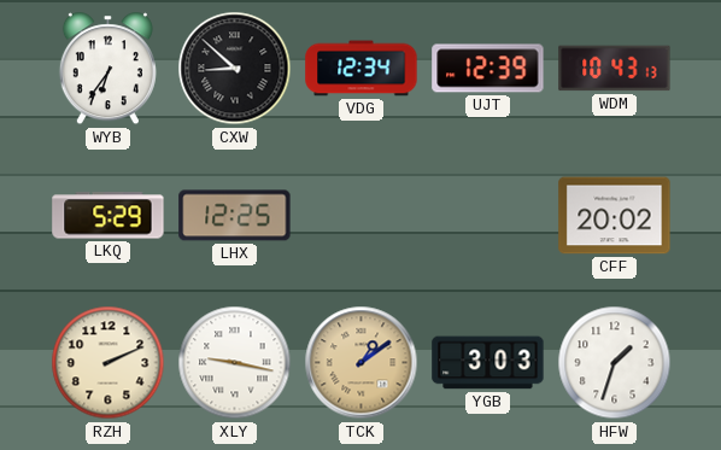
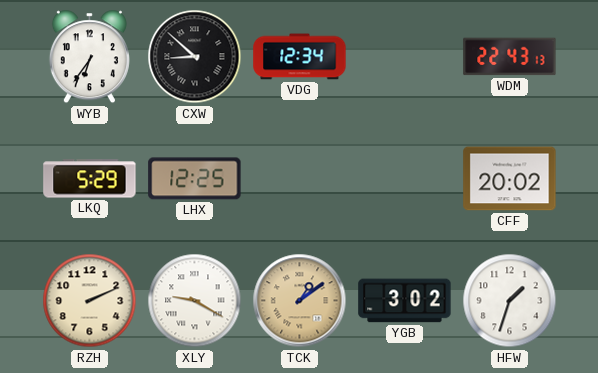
UJT: 12:39 -> none (488, 69)
WDM: 10:43 -> 22:43 (510, 57)
XLY: 9:17 -> 9:20 (195, 301)
YGB: 3:03 -> 3:02 (405, 301)
